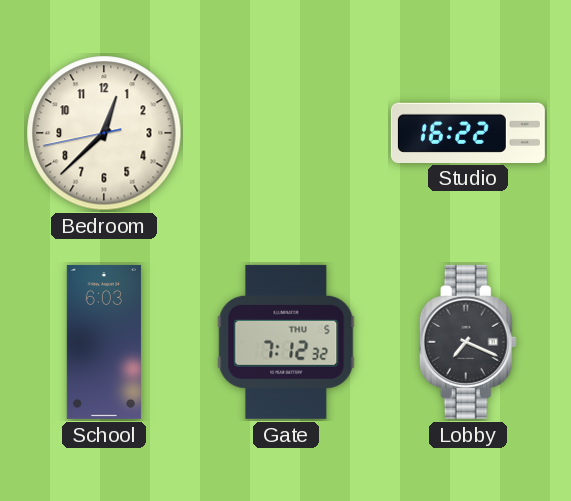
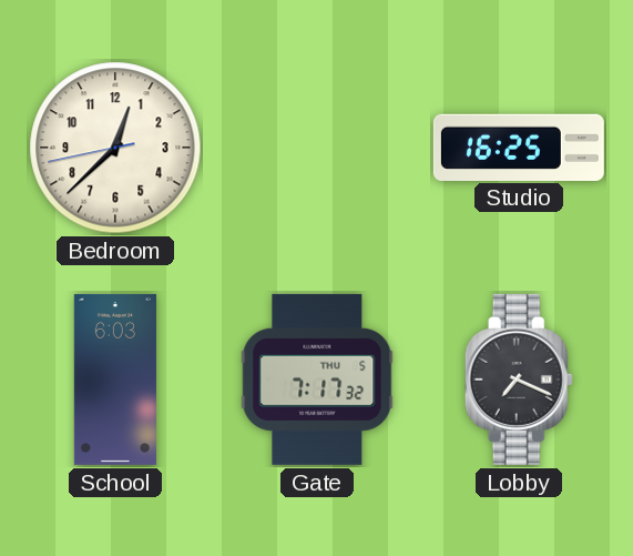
Studio: 16:22 -> 16:25 (519, 146)
Gate: 7:12 -> 7:17 (317, 380)
